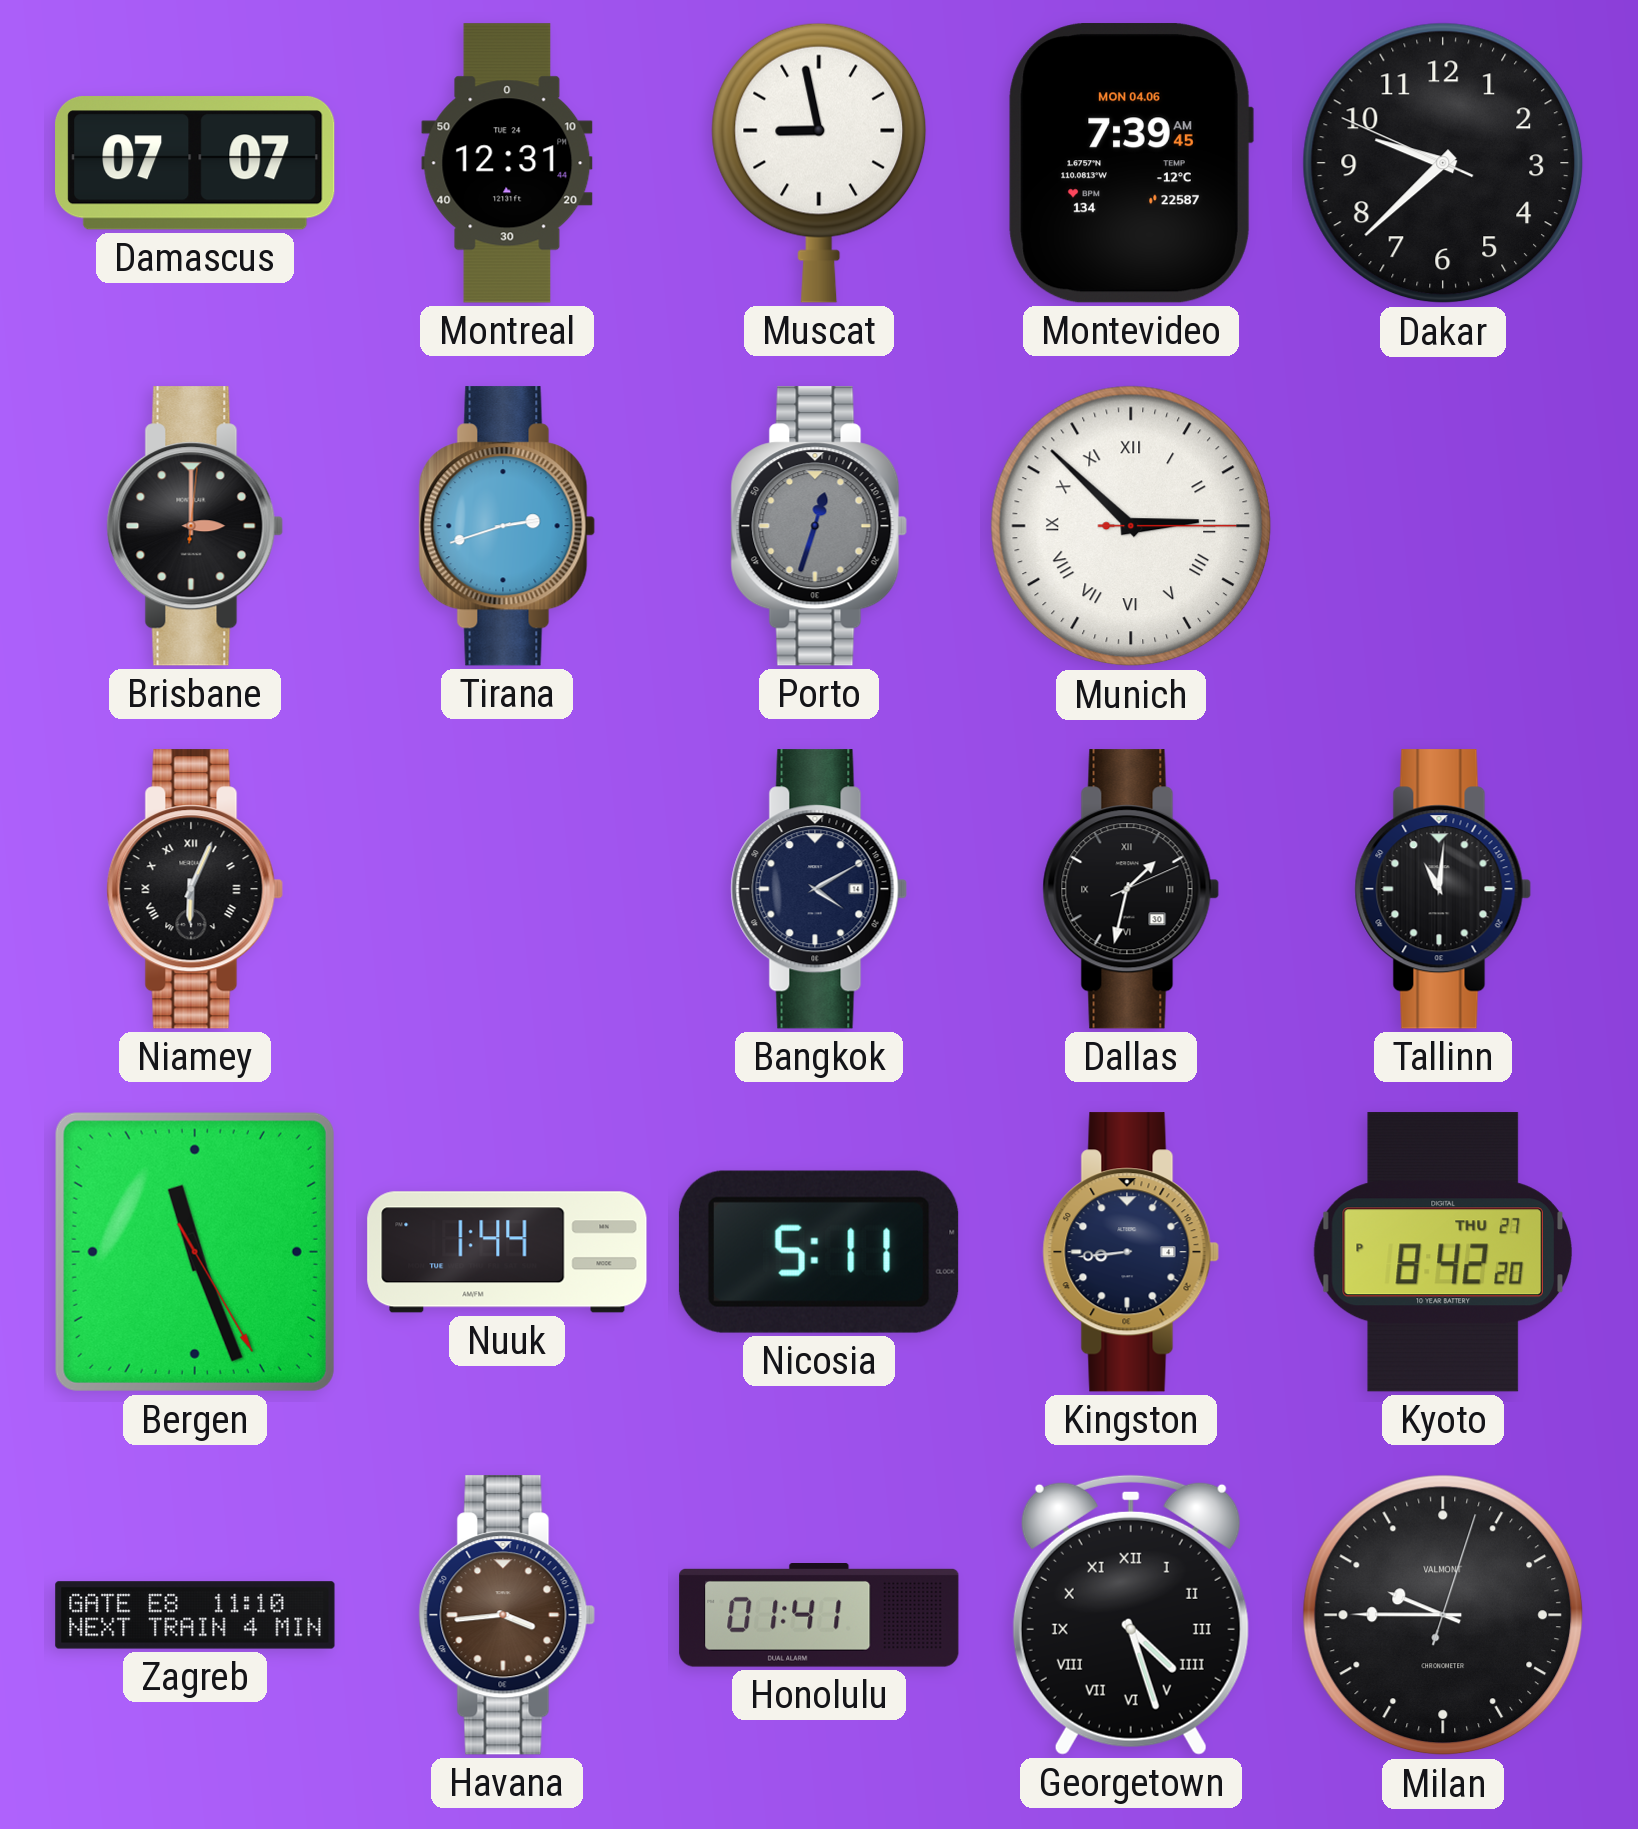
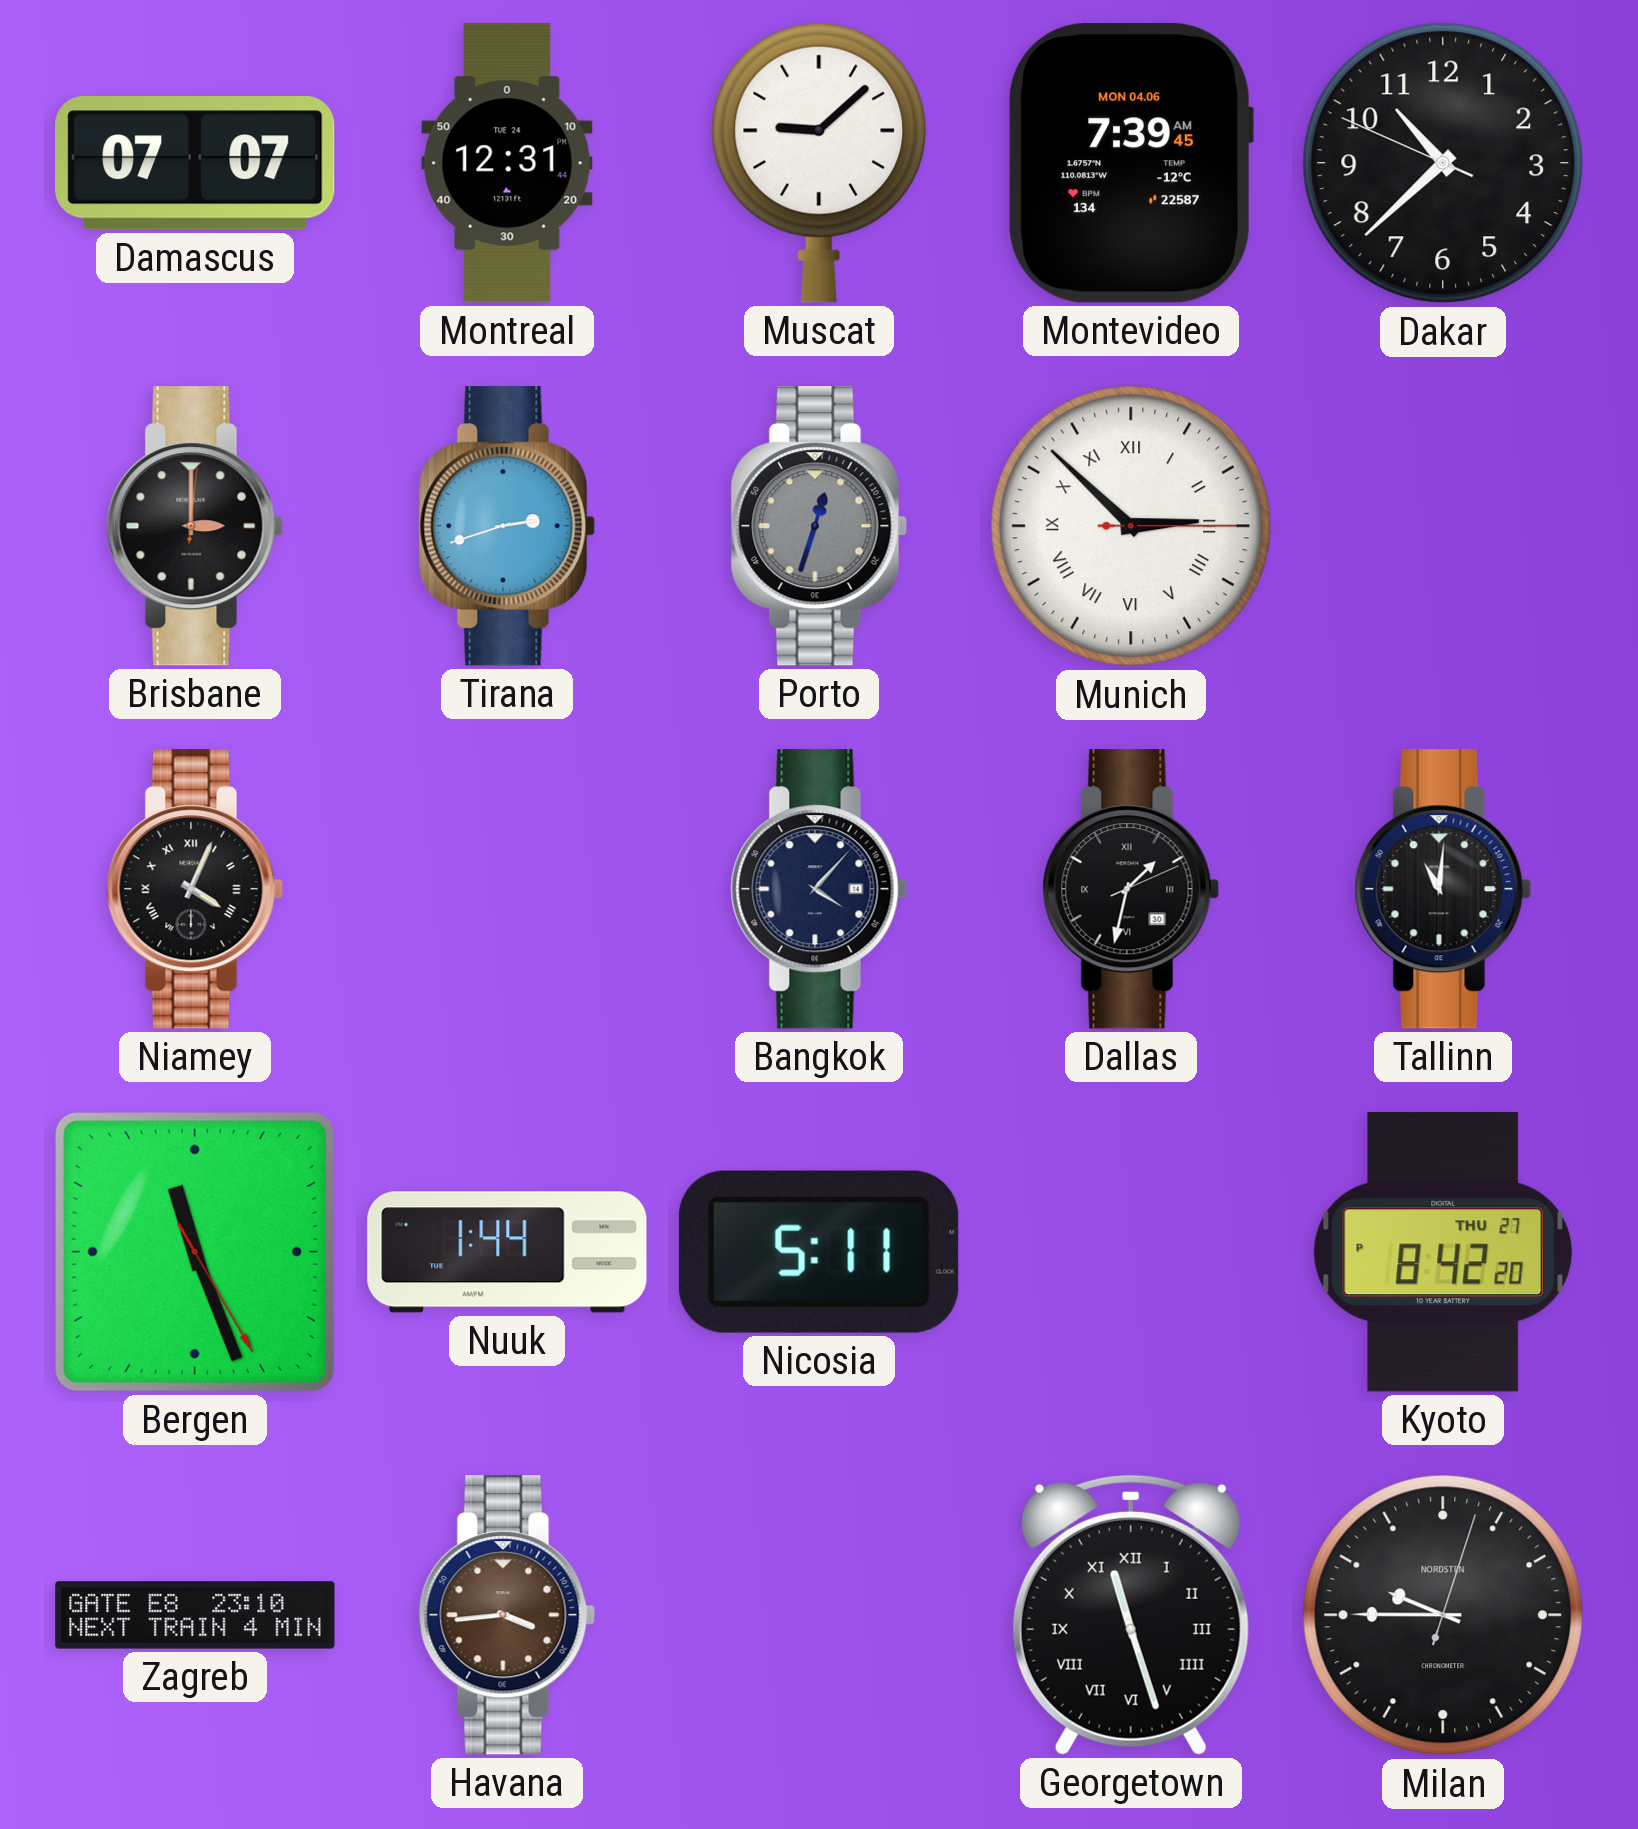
Muscat: 8:58 -> 9:08 (819, 163)
Dakar: 9:37 -> 10:37 (1443, 163)
Niamey: 6:04 -> 4:04 (195, 889)
Bangkok: 4:10 -> 4:07 (819, 889)
Kingston: 8:44 -> none (1131, 1252)
Zagreb: 11:10 -> 23:10 (195, 1615)
Honolulu: 01:41 -> none (819, 1616)
Georgetown: 4:27 -> 11:27 (1131, 1615)
Milan brand: VALMONT -> NORDSTEN (1443, 1615)
